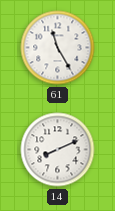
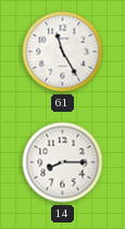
14: 8:11 -> 8:15 (63, 163)
